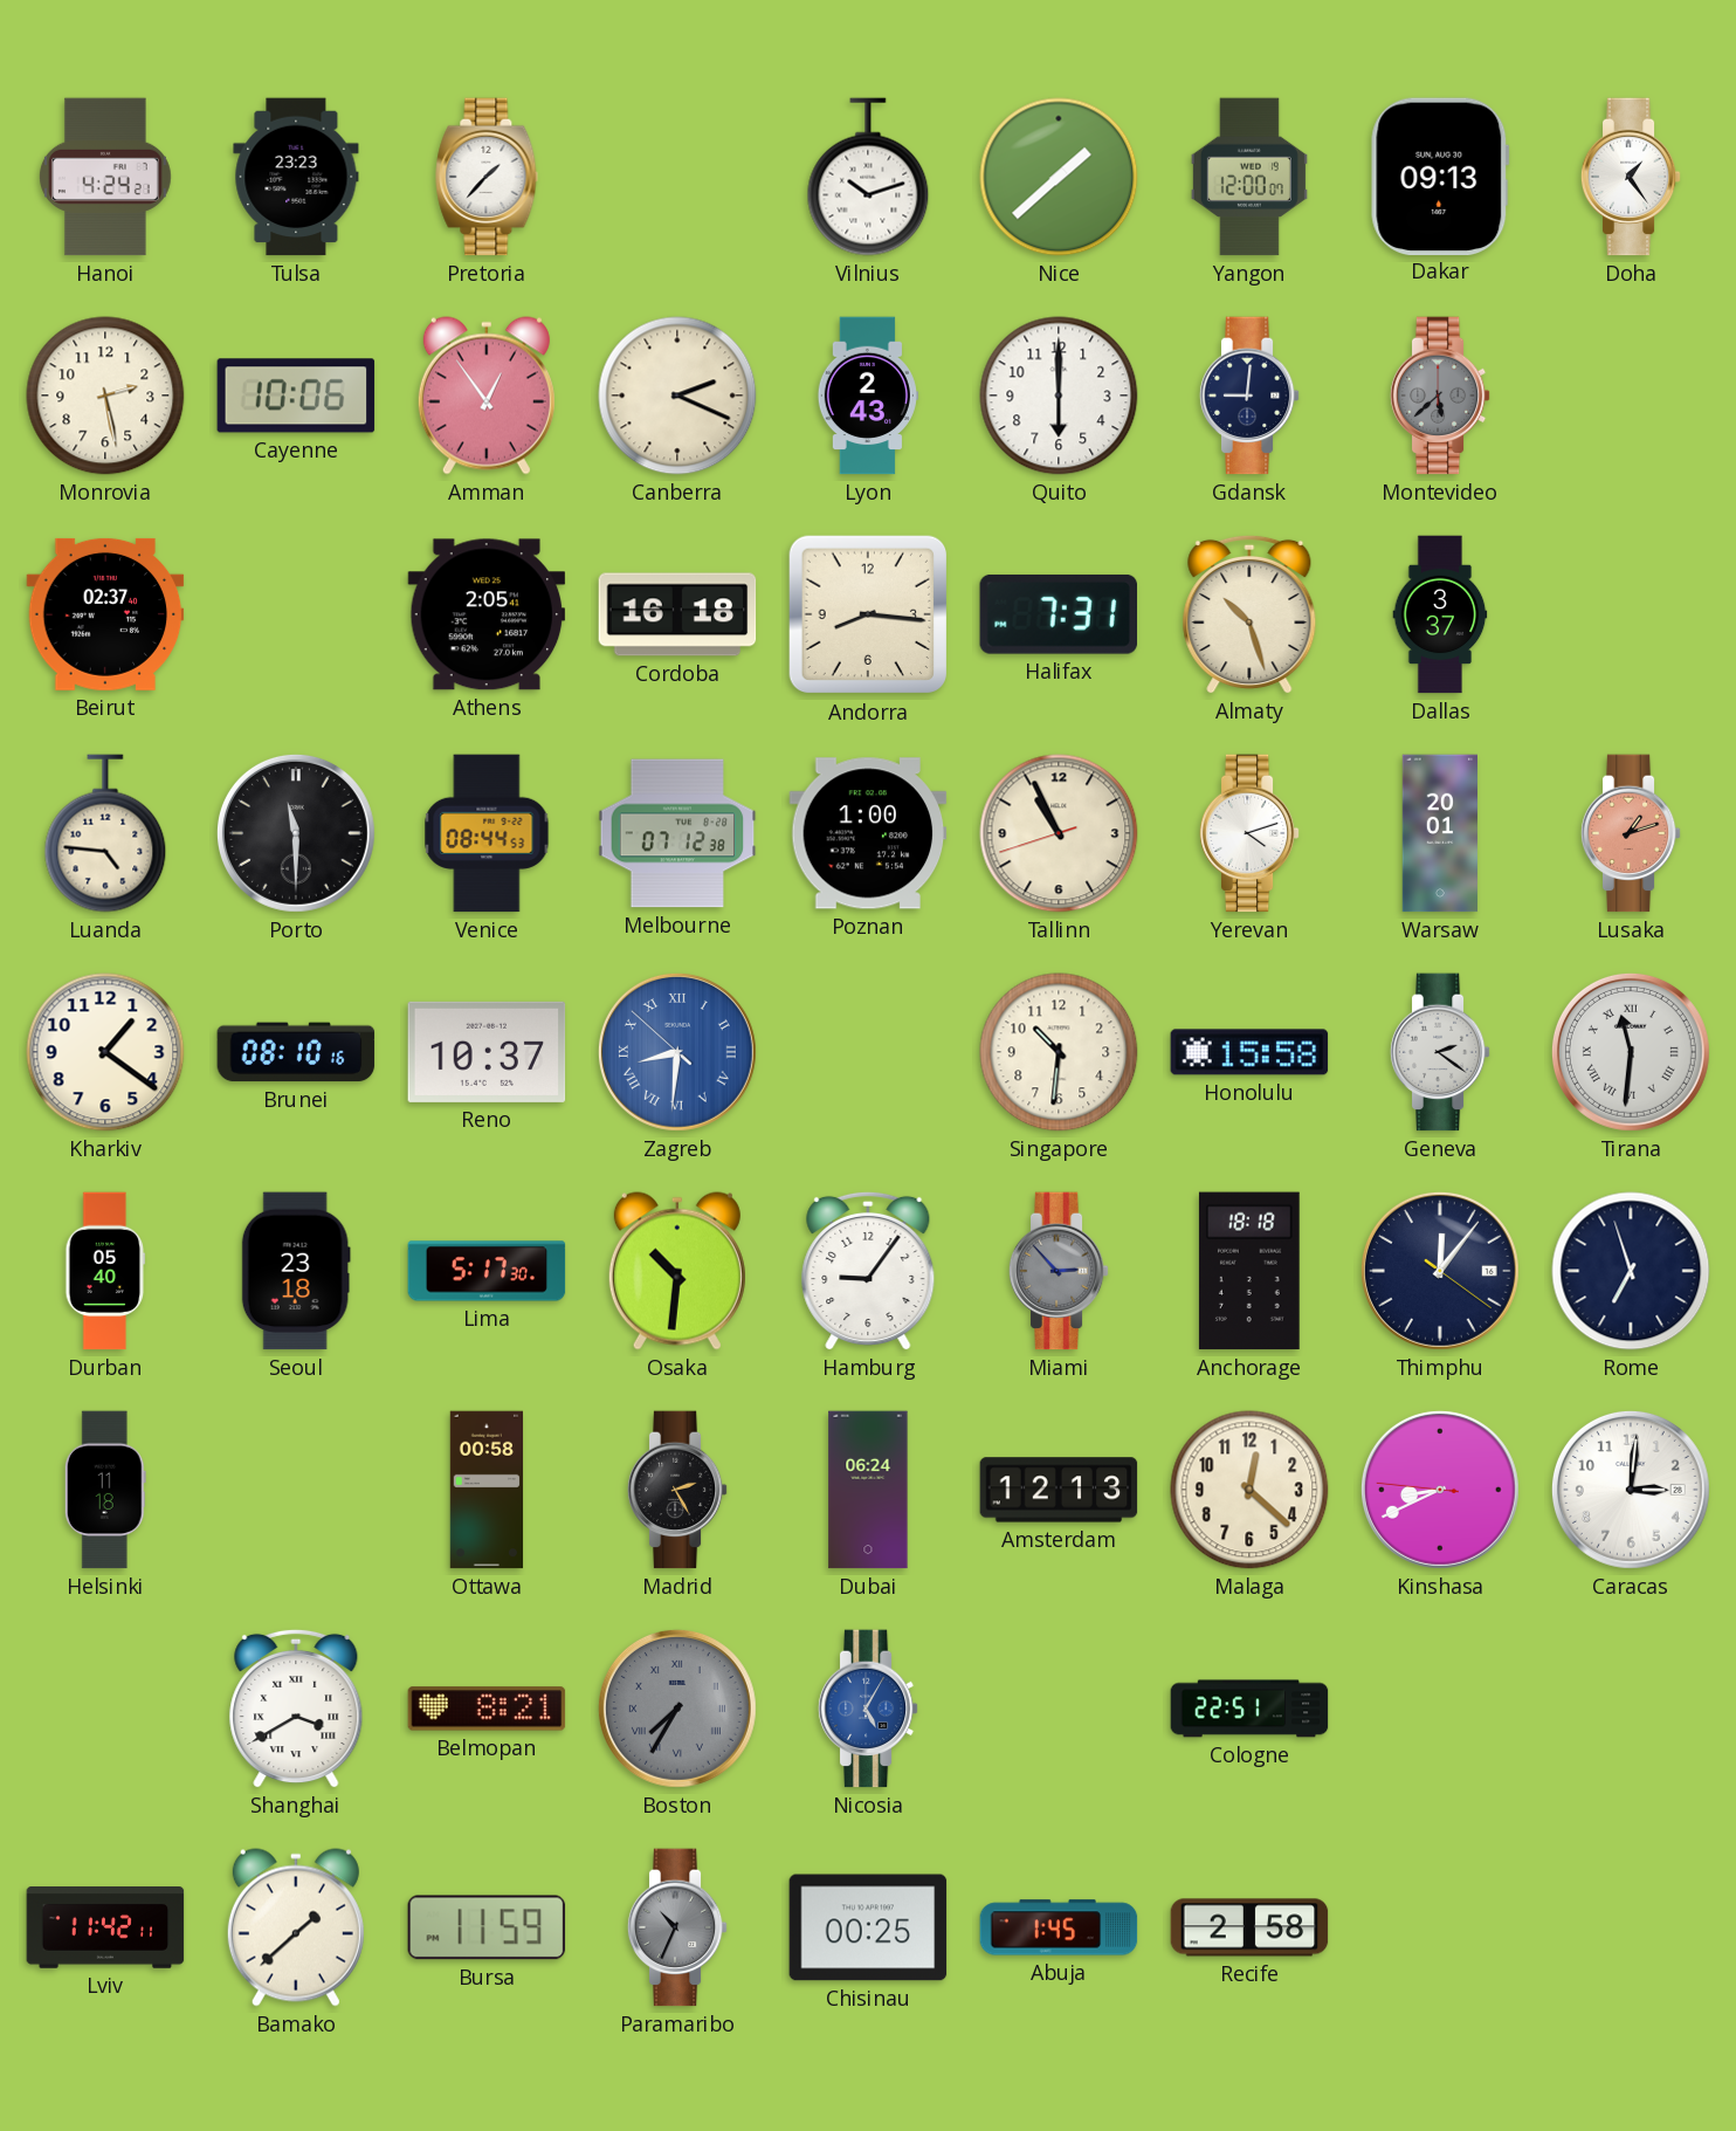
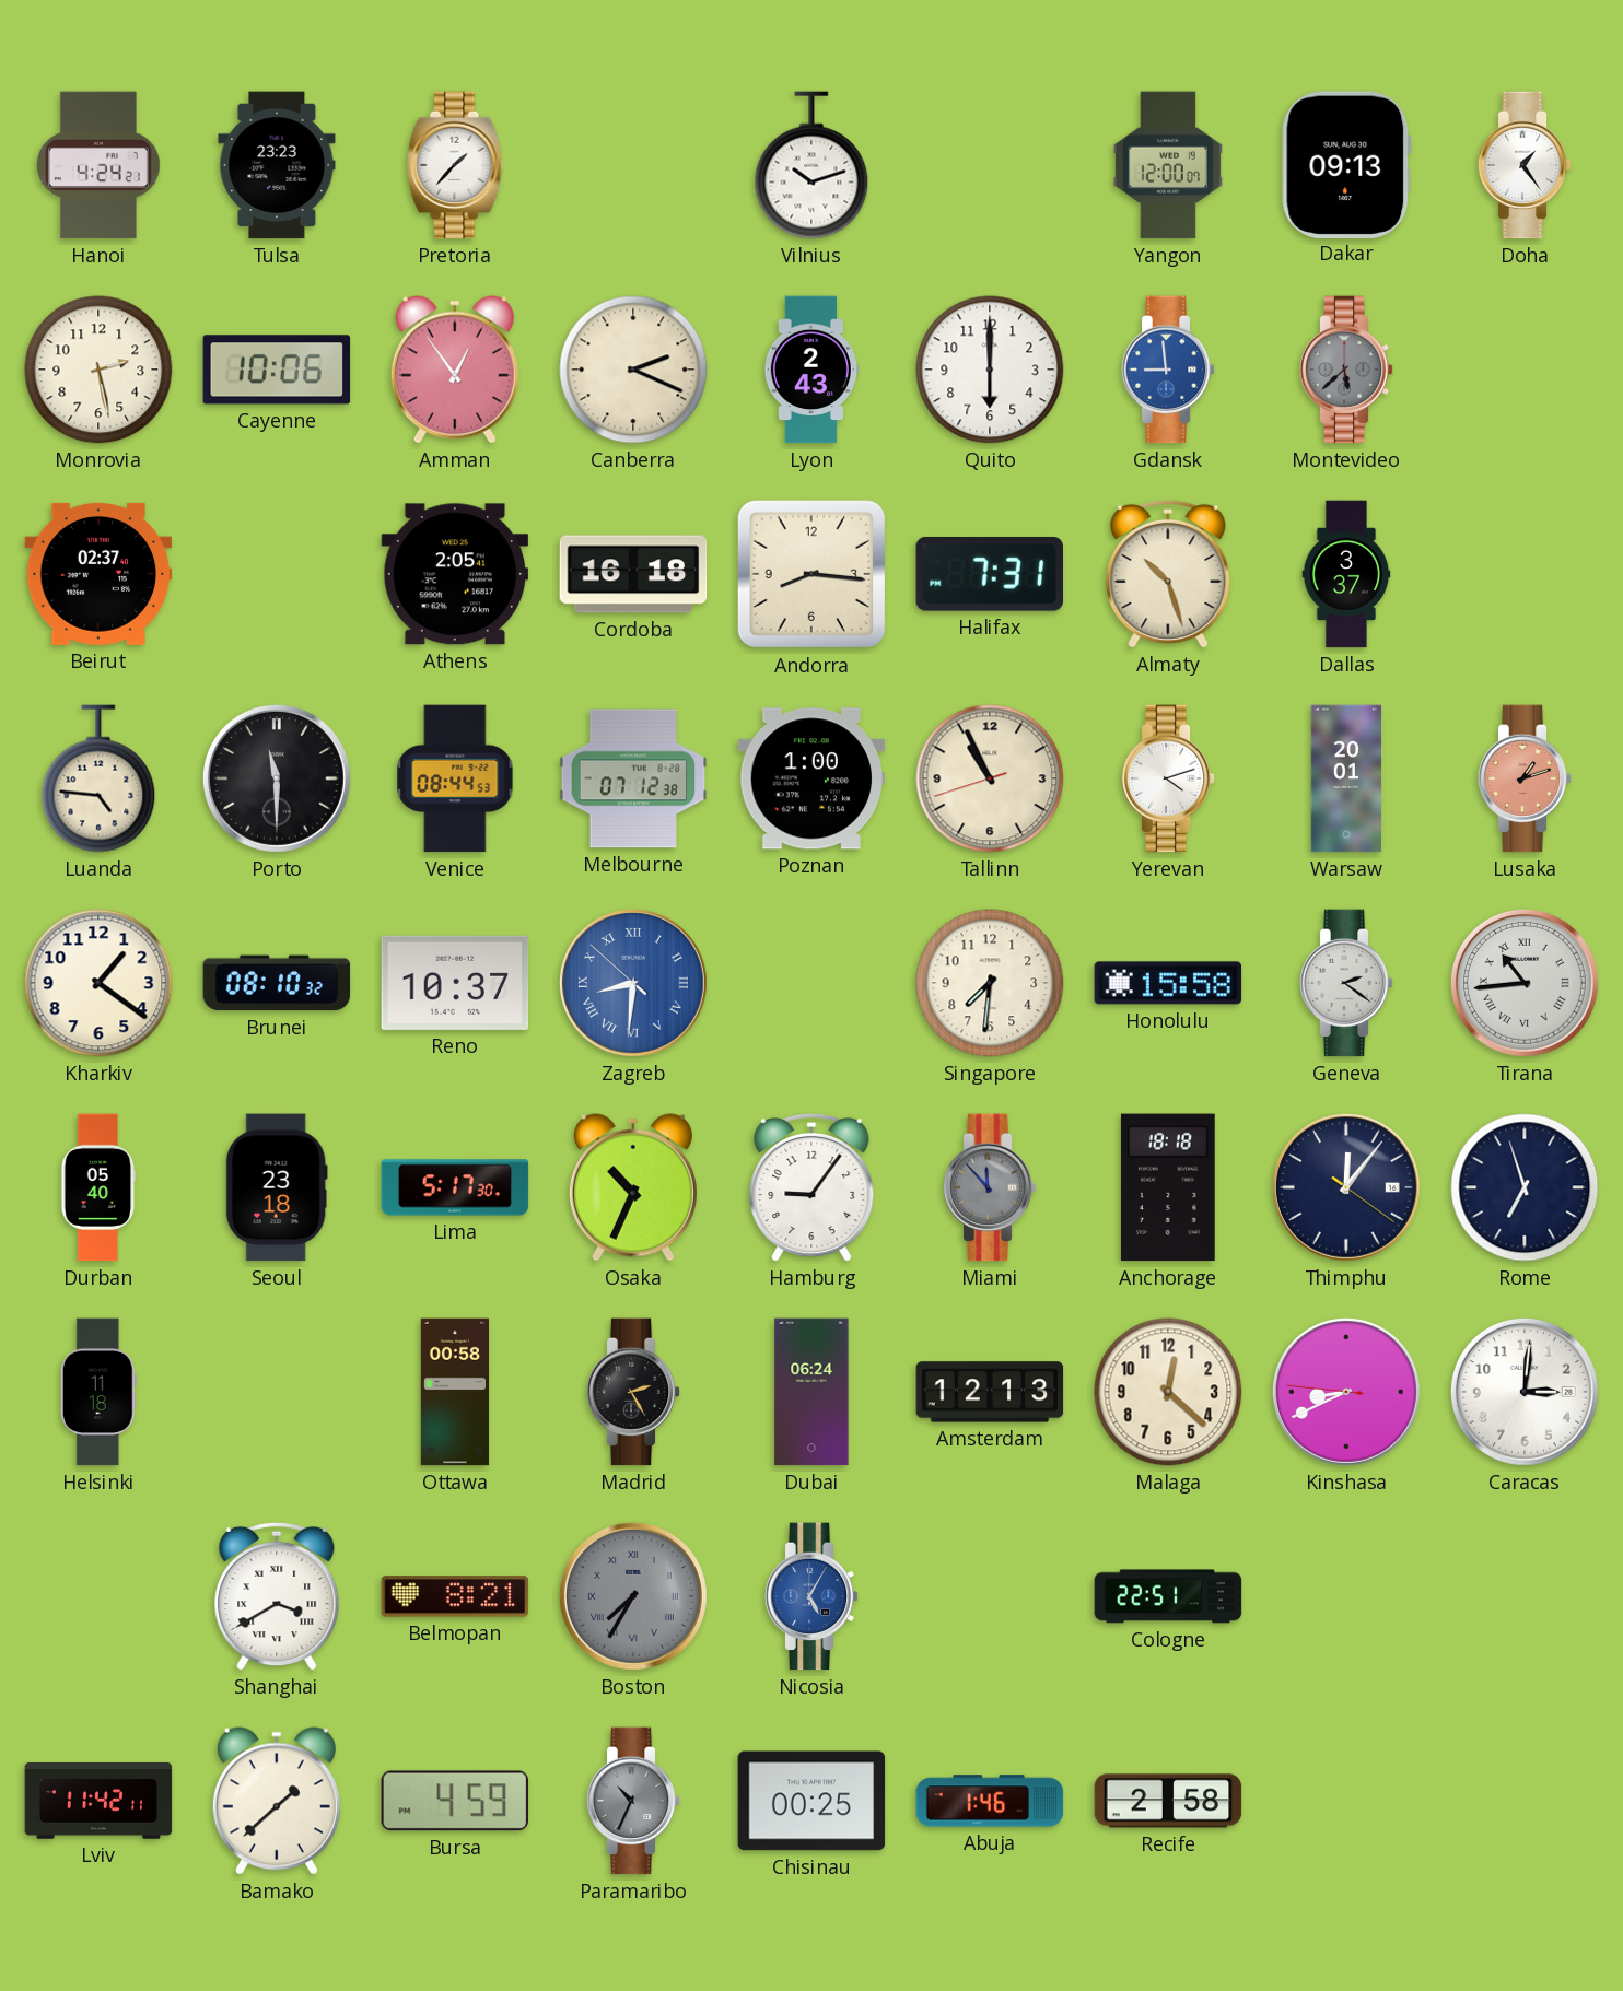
Nice: 1:38 -> none (1059, 177)
Gdansk: 9:01 -> 8:59 (1168, 370)
Gdansk dial: navy -> blue (1168, 370)
Brunei: 08:10:16 -> 08:10:32 (277, 983)
Singapore: 10:31 -> 7:31 (990, 983)
Tirana: 11:31 -> 10:44 (1525, 983)
Osaka: 10:31 -> 10:34 (633, 1187)
Miami: 2:53 -> 11:53 (990, 1187)
Bursa: 11:59 -> 4:59 (455, 1801)
Abuja: 1:45 -> 1:46 (990, 1801)
